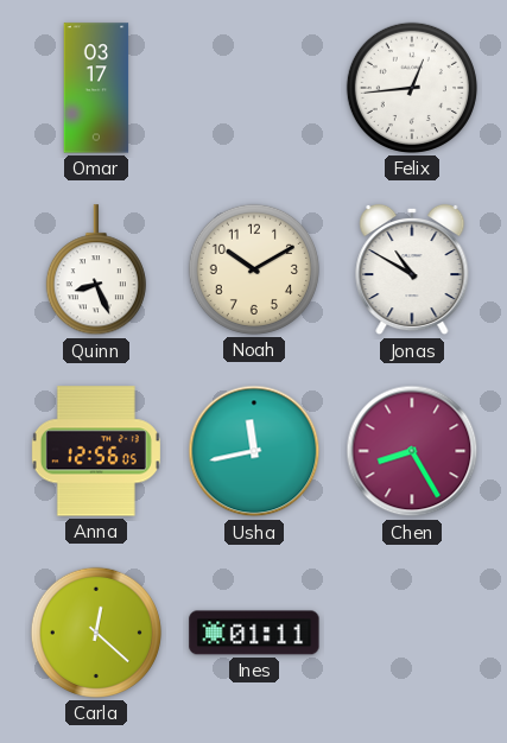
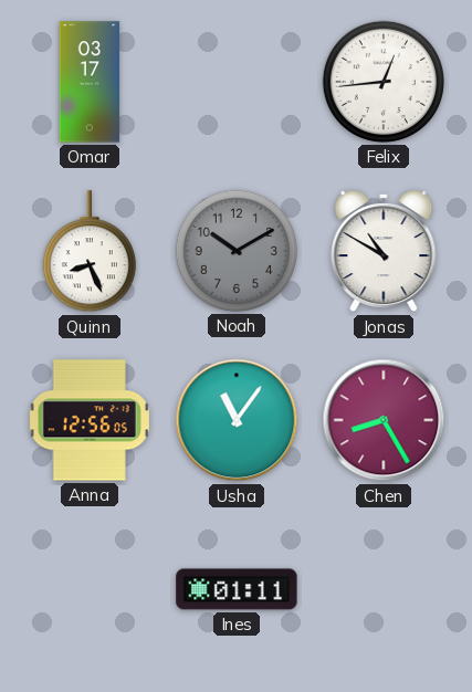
Noah dial: cream -> grey (237, 251)
Usha: 11:43 -> 11:06 (237, 420)
Carla: 12:22 -> none (96, 633)
